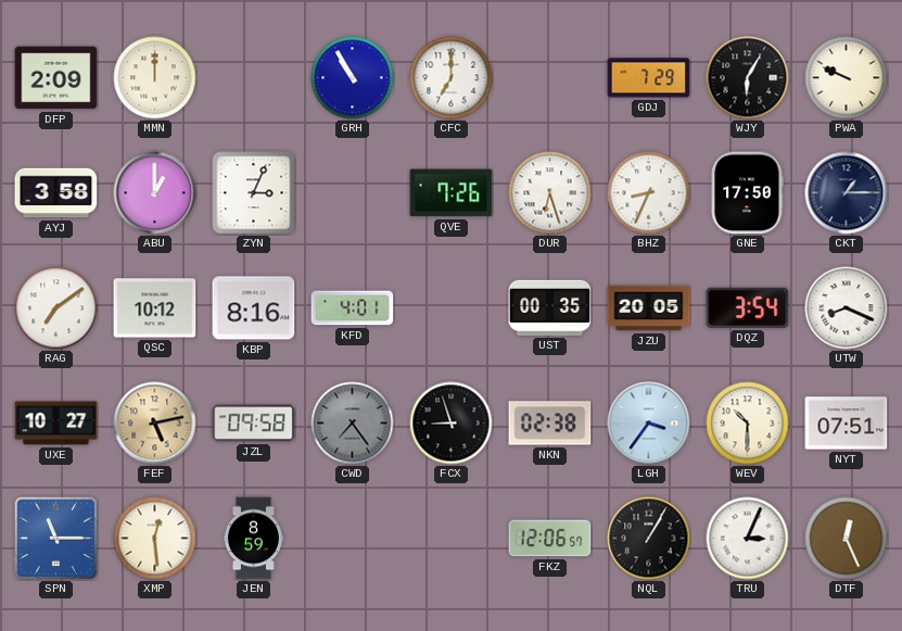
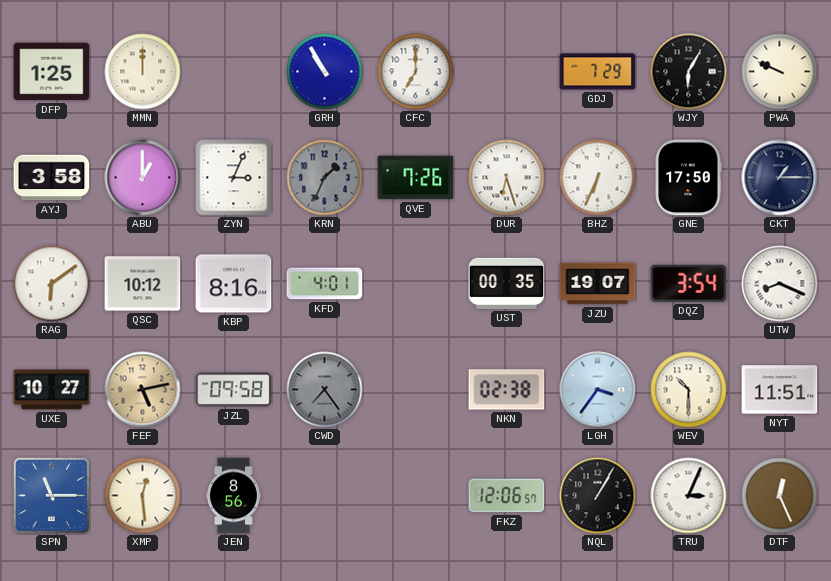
DFP: 2:09 -> 1:25 (52, 72)
KRN: none -> 1:34 (325, 178)
BHZ: 8:34 -> 6:34 (598, 178)
RAG: 7:09 -> 6:09 (52, 284)
JZU: 20:05 -> 19:07 (598, 284)
FCX: 8:57 -> none (452, 424)
NYT: 07:51 -> 11:51 (780, 390)
JEN: 8:59 -> 8:56 (233, 496)
